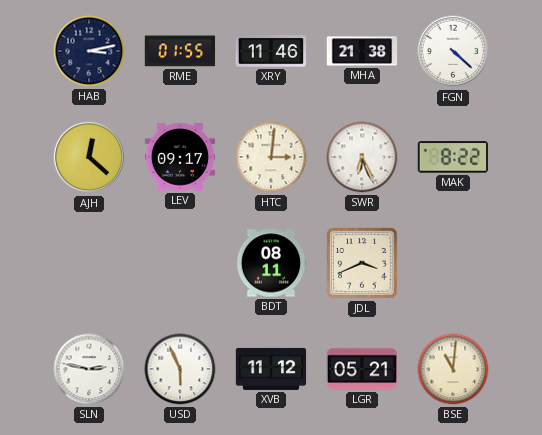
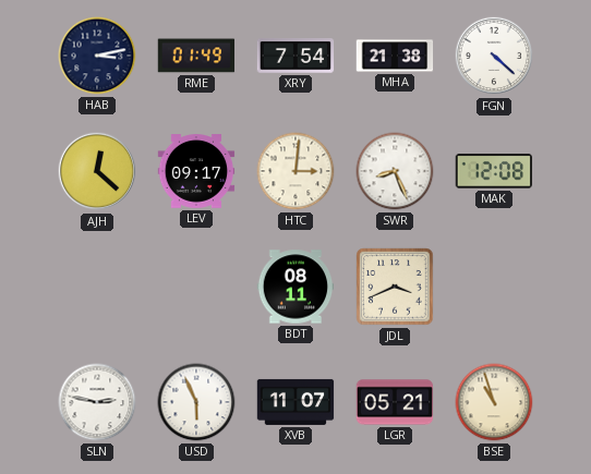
RME: 01:55 -> 01:49 (196, 56)
XRY: 11:46 -> 7:54 (295, 56)
SWR: 6:26 -> 8:26 (395, 171)
MAK: 8:22 -> 12:08 (493, 171)
XVB: 11:12 -> 11:07 (295, 402)
BSE: 11:01 -> 10:57 (494, 402)
